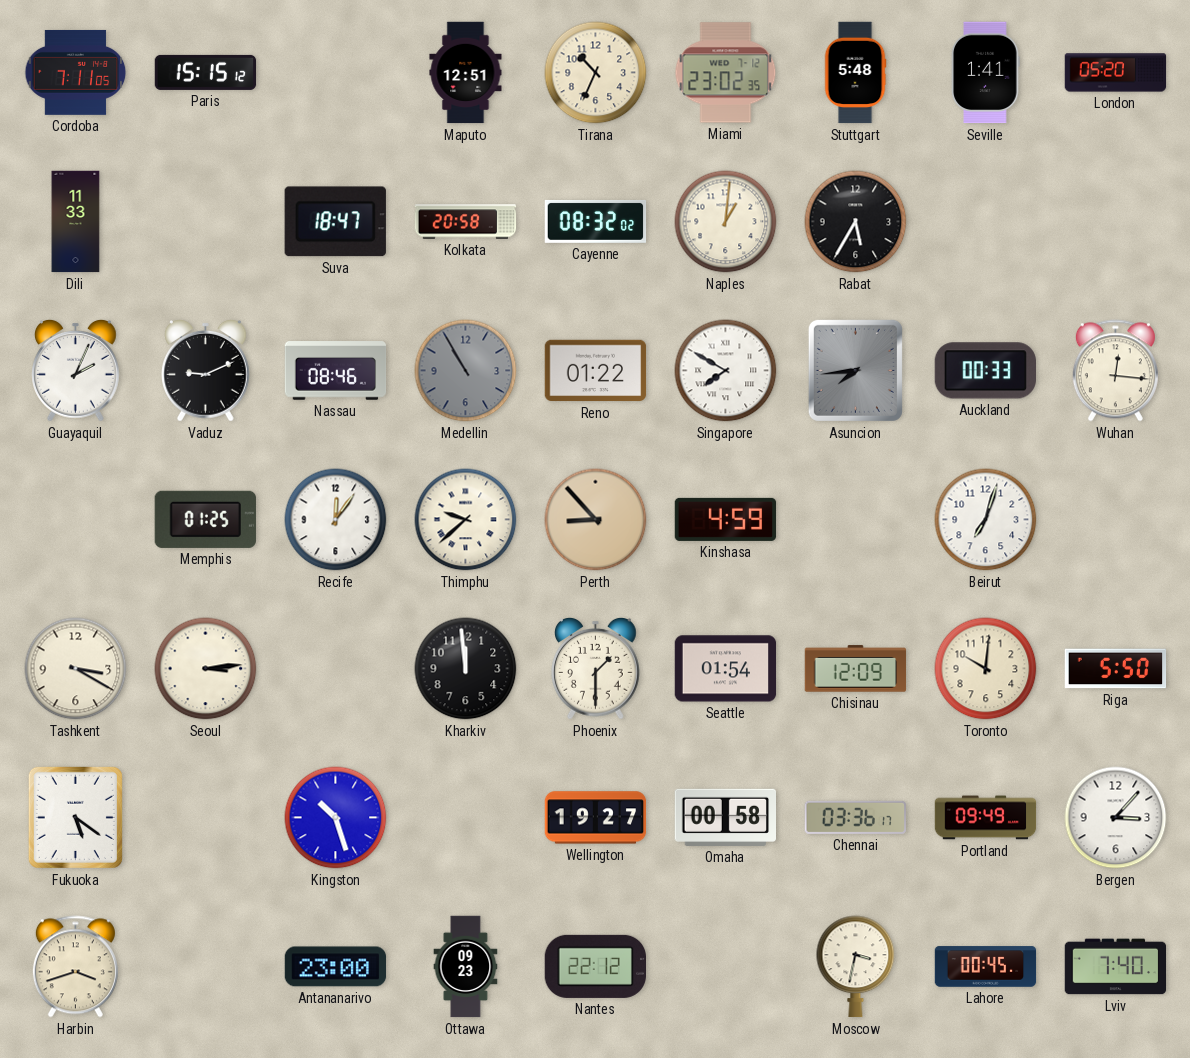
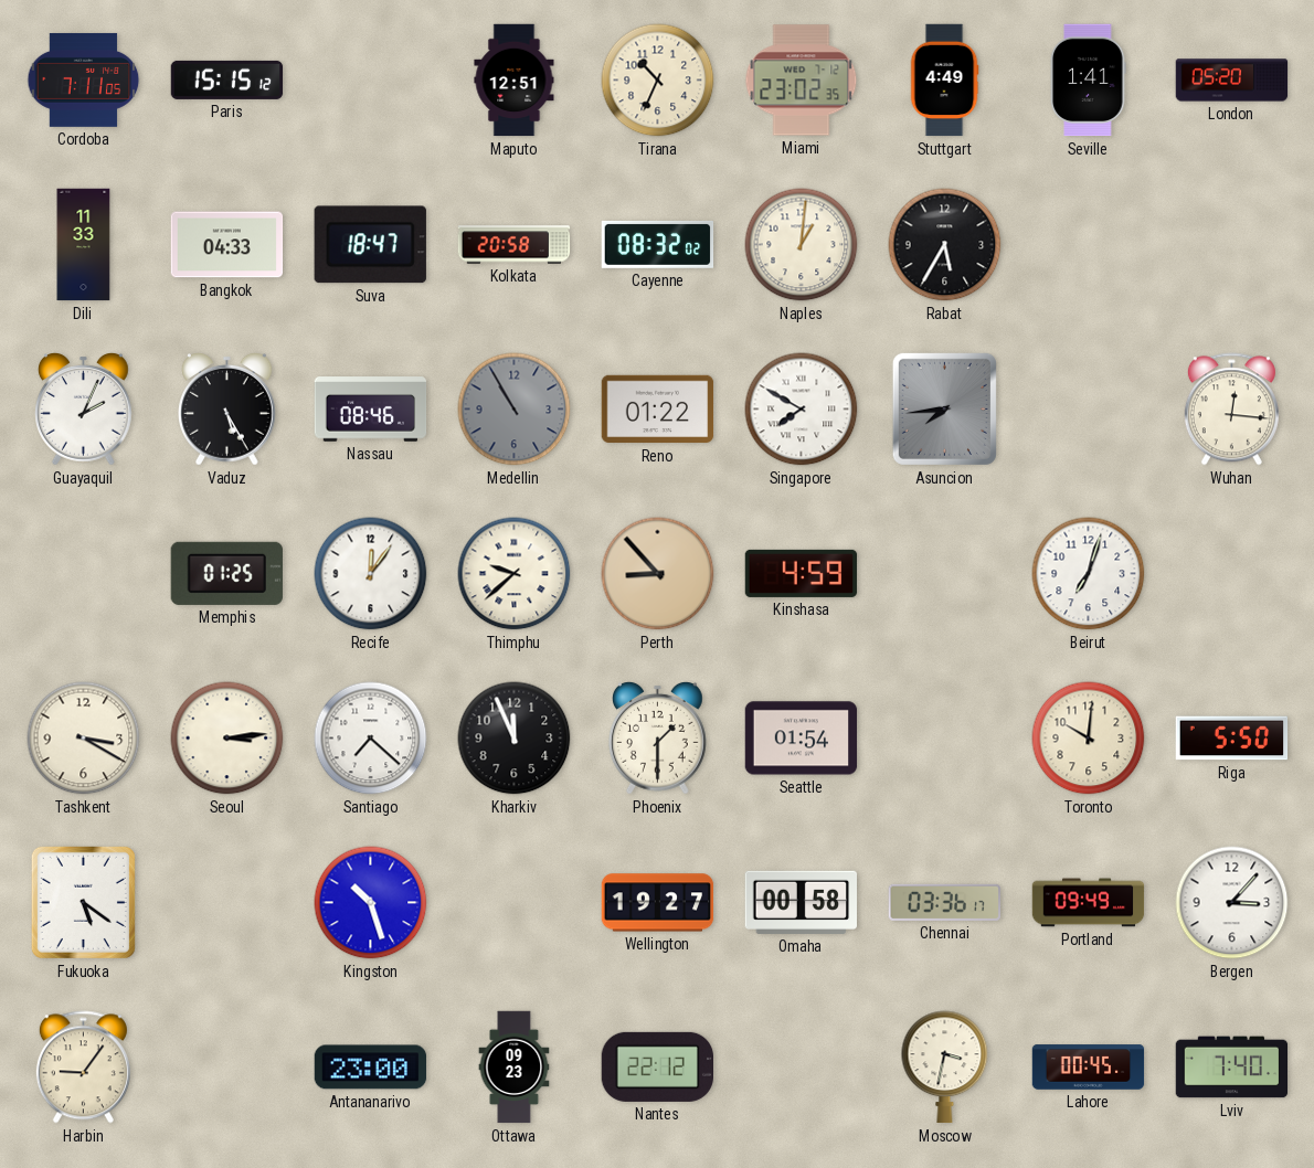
Stuttgart: 5:48 -> 4:49 (944, 81)
Bangkok: none -> 04:33 (227, 245)
Vaduz: 9:11 -> 5:25 (227, 410)
Auckland: 00:33 -> none (985, 371)
Santiago: none -> 7:22 (371, 739)
Kharkiv: 11:59 -> 11:56 (515, 739)
Chisinau: 12:09 -> none (856, 669)
Harbin: 3:42 -> 9:06 (83, 1068)
